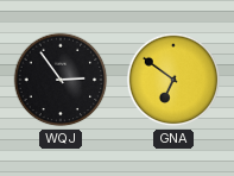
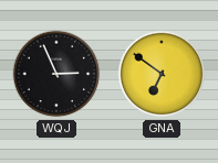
WQJ: 2:54 -> 2:56 (56, 74)
